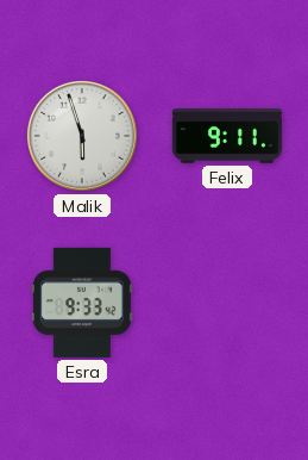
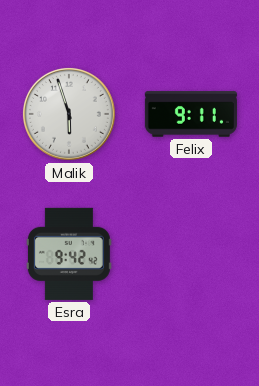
Esra: 9:33 -> 9:42 (69, 254)
